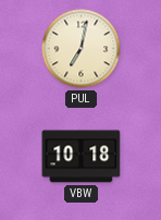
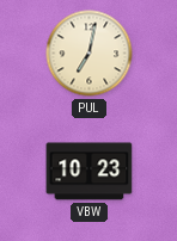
VBW: 10:18 -> 10:23 (90, 172)
